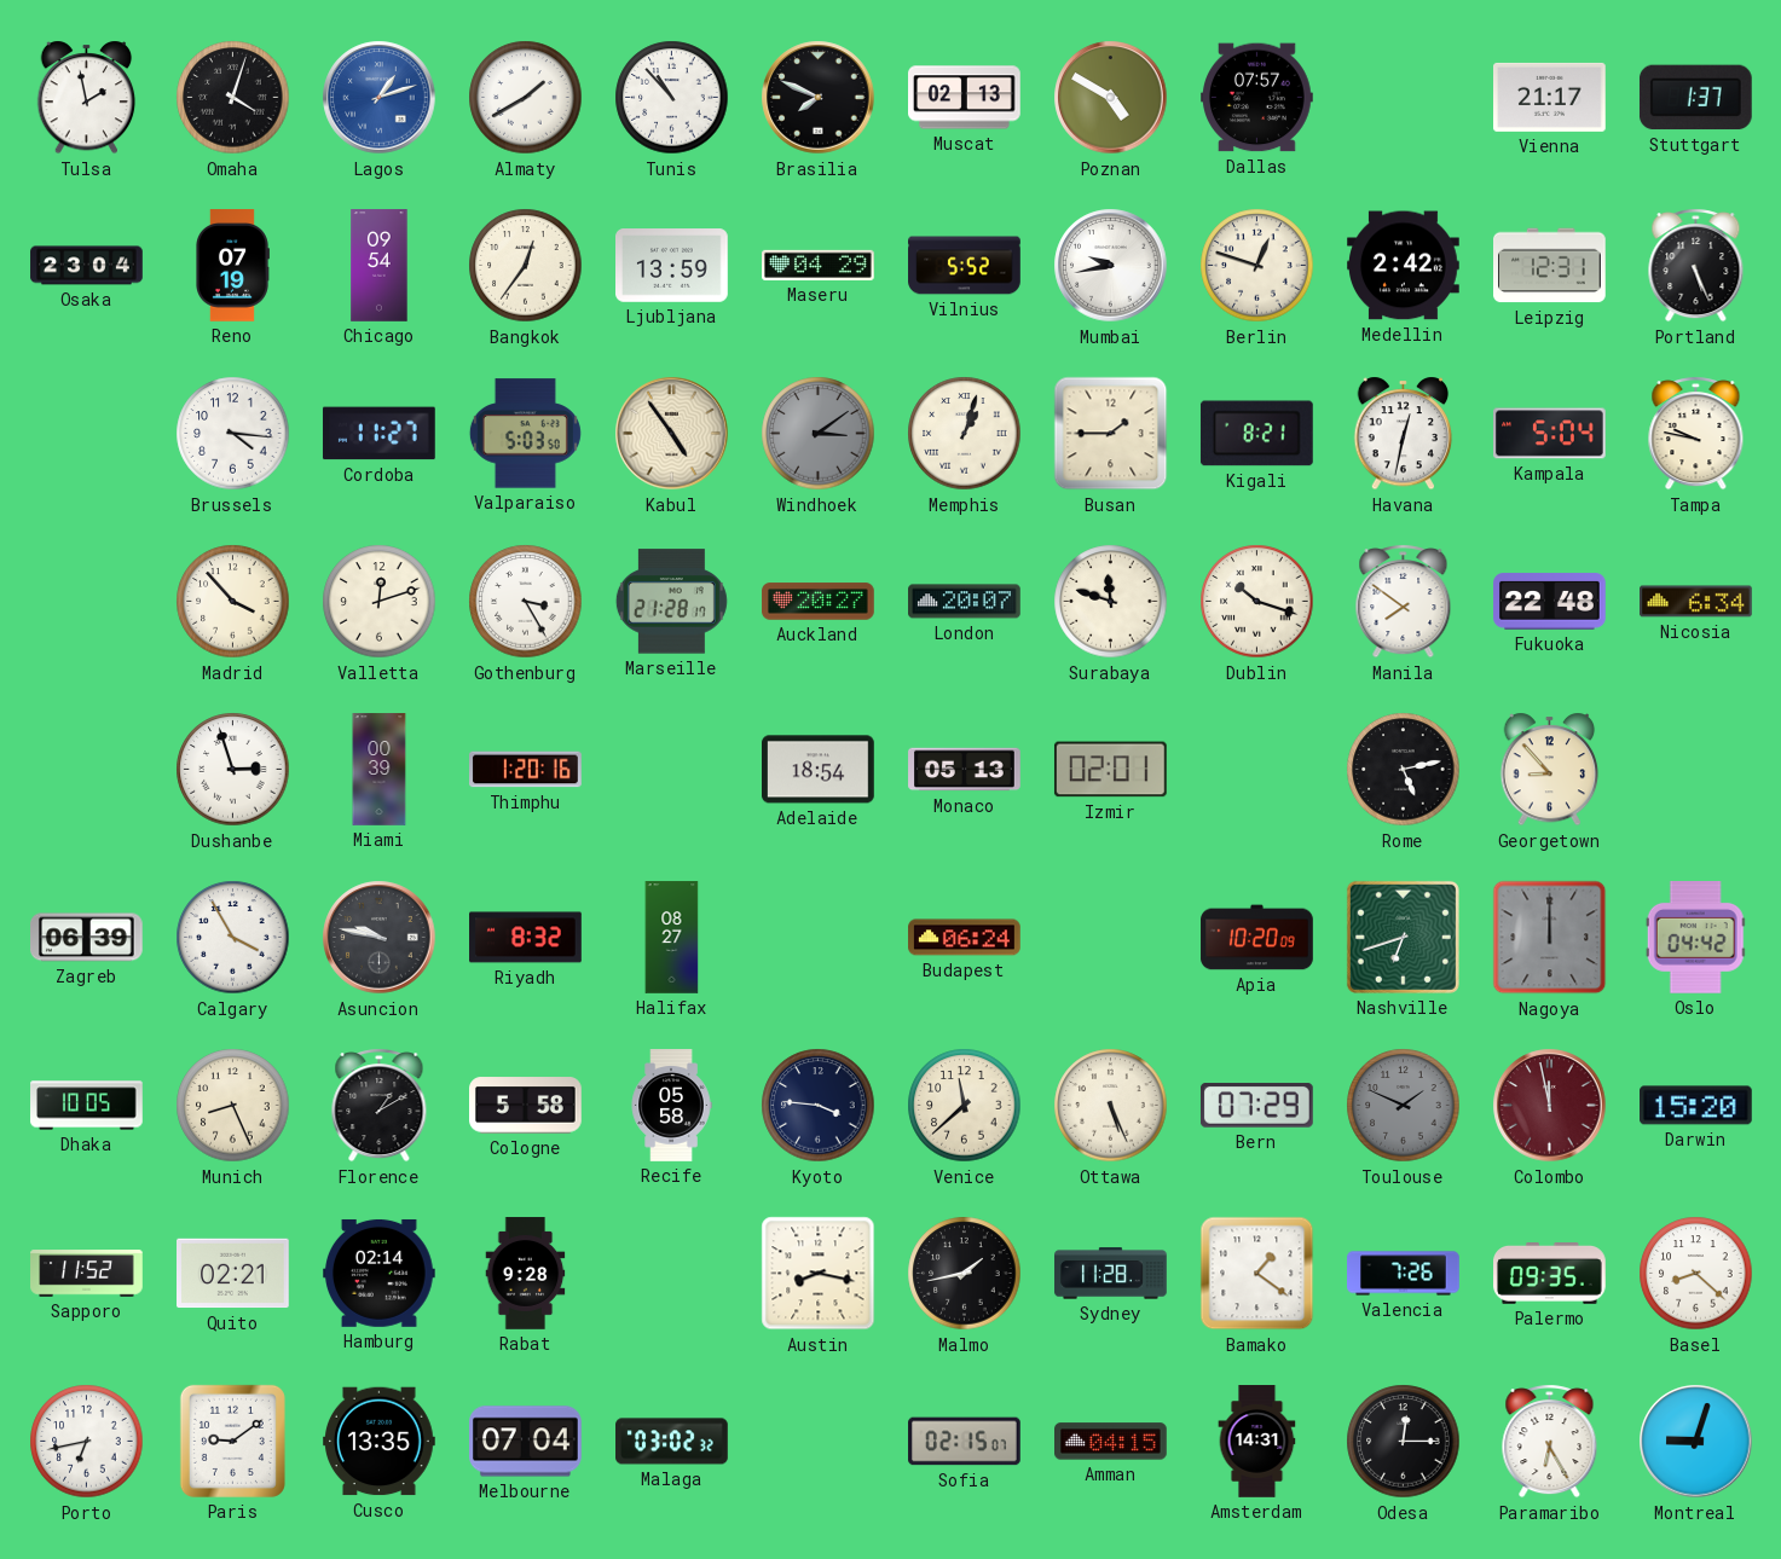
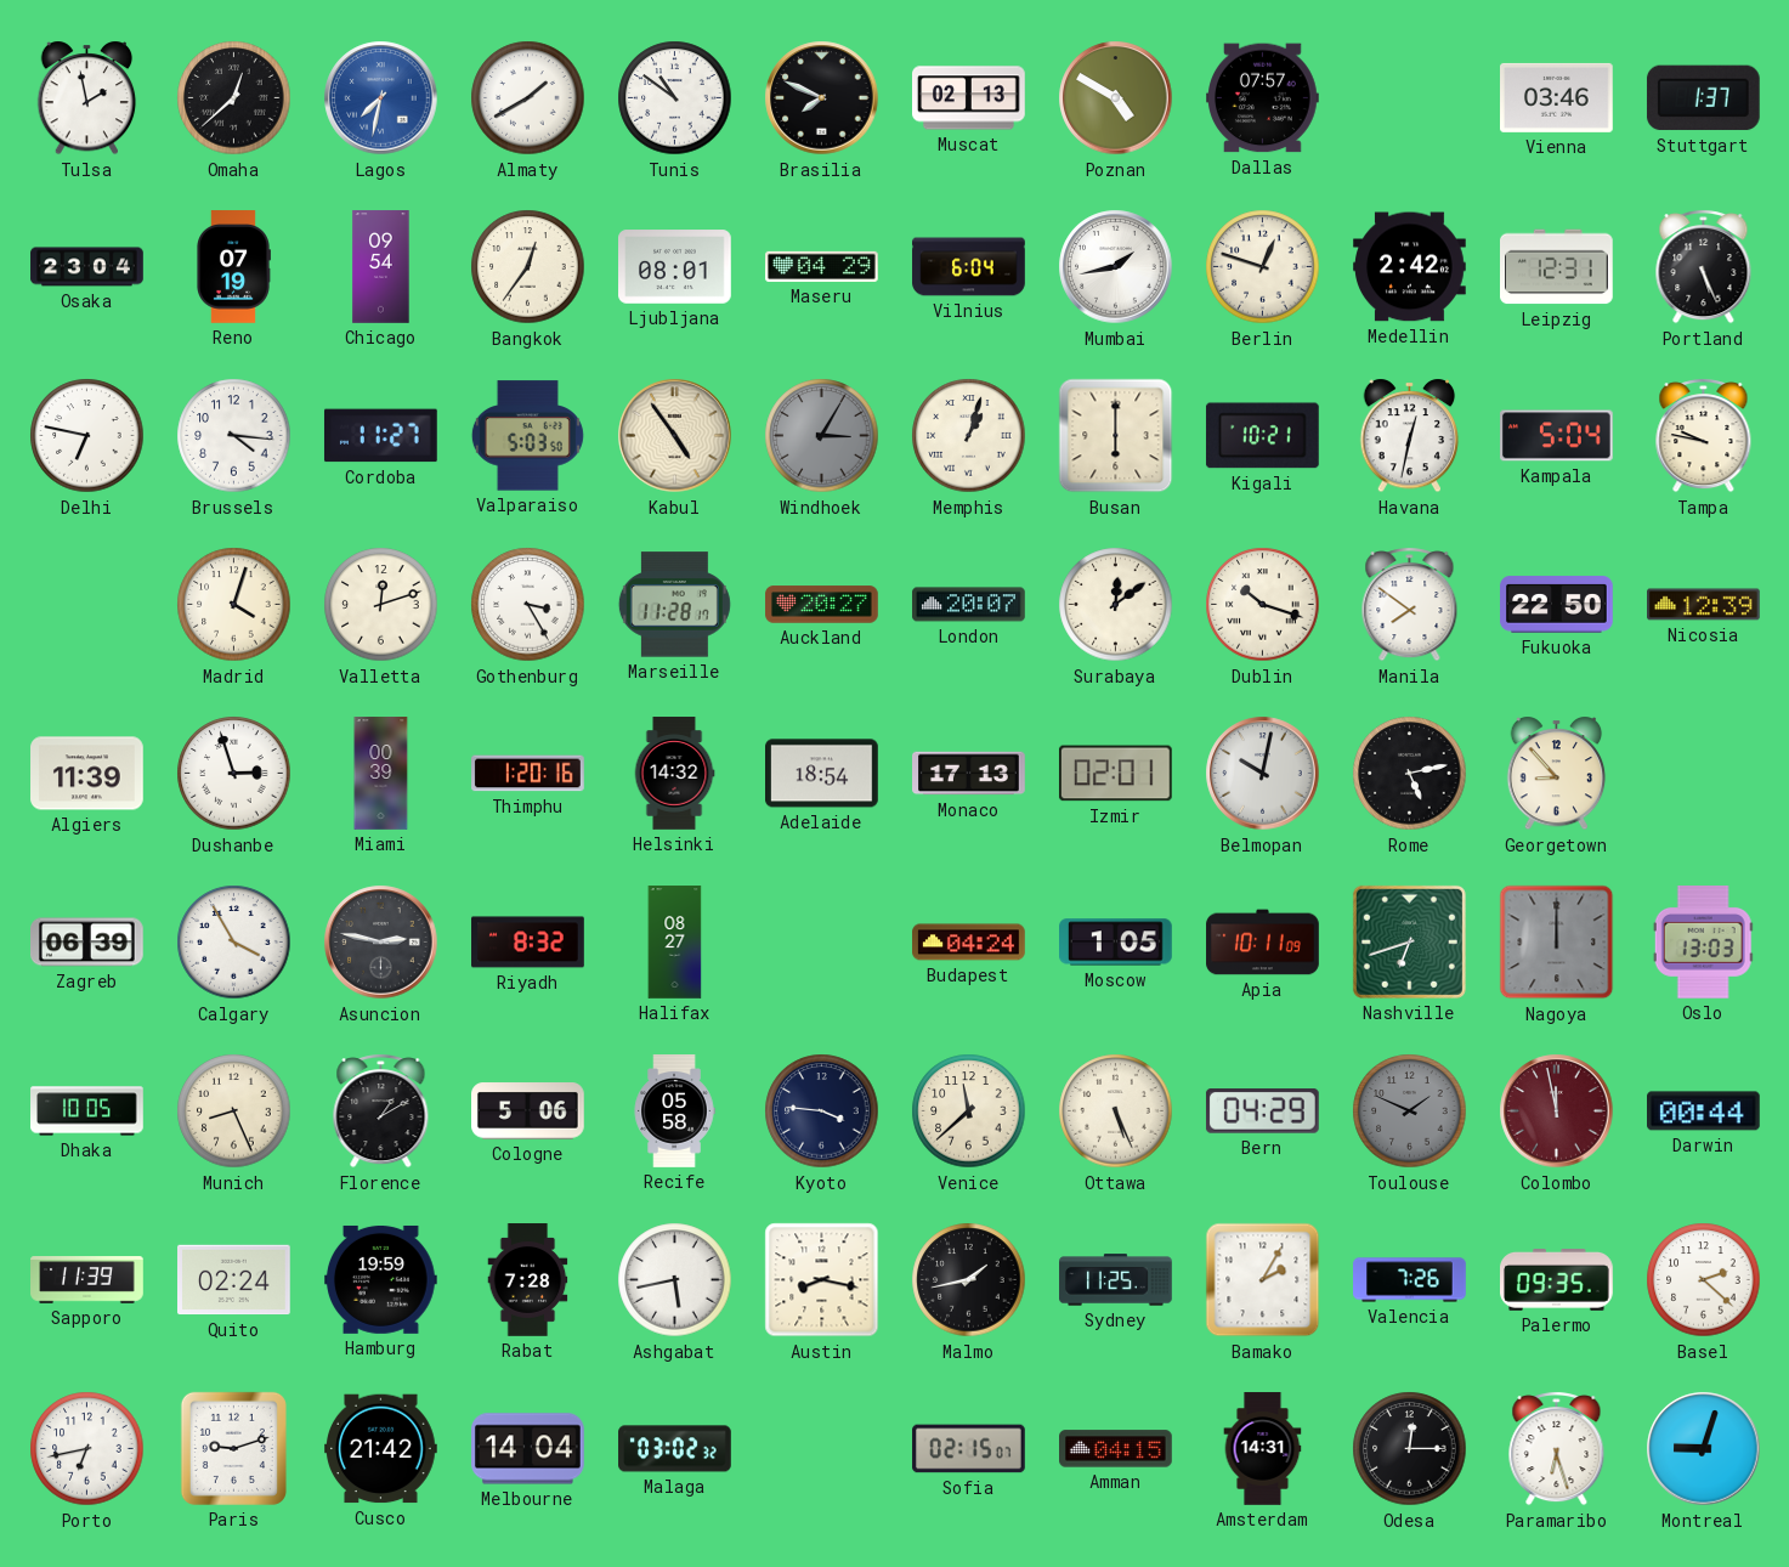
Omaha: 4:03 -> 12:38 (234, 98)
Lagos: 1:12 -> 7:32 (381, 98)
Tunis: 10:53 -> 10:51 (675, 98)
Vienna: 21:17 -> 03:46 (1557, 97)
Ljubljana: 13:59 -> 08:01 (675, 267)
Vilnius: 5:52 -> 6:04 (969, 267)
Mumbai: 9:43 -> 1:43 (1116, 267)
Delhi: none -> 6:47 (87, 436)
Windhoek: 3:09 -> 3:05 (822, 436)
Busan: 1:45 -> 6:00 (1116, 436)
Kigali: 8:21 -> 10:21 (1262, 436)
Madrid: 3:53 -> 4:03 (234, 605)
Marseille: 21:28 -> 11:28 (674, 605)
Surabaya: 11:48 -> 12:09 (1116, 605)
Fukuoka: 22:48 -> 22:50 (1557, 605)
Nicosia: 6:34 -> 12:39 (1704, 605)
Algiers: none -> 11:39 (87, 774)
Helsinki: none -> 14:32 (674, 774)
Monaco: 05:13 -> 17:13 (969, 774)
Belmopan: none -> 10:02 (1263, 774)
Asuncion: 9:47 -> 2:47 (381, 943)
Budapest: 06:24 -> 04:24 (969, 943)
Moscow: none -> 1:05 (1116, 943)
Apia: 10:20 -> 10:11 (1263, 943)
Oslo: 04:42 -> 13:03 (1703, 943)
Cologne: 5:58 -> 5:06 (528, 1111)
Bern: 07:29 -> 04:29 (1262, 1111)
Darwin: 15:20 -> 00:44 (1704, 1111)
Sapporo: 11:52 -> 11:39 (87, 1280)
Quito: 02:21 -> 02:24 (234, 1280)
Hamburg: 02:14 -> 19:59 (381, 1279)
Rabat: 9:28 -> 7:28 (528, 1280)
Ashgabat: none -> 5:43 (675, 1280)
Sydney: 11:28 -> 11:25 (1116, 1280)
Bamako: 1:21 -> 2:05 (1263, 1280)
Basel: 8:22 -> 2:22 (1704, 1280)
Paris: 9:09 -> 9:12 (233, 1448)
Cusco: 13:35 -> 21:42 (381, 1449)
Melbourne: 07:04 -> 14:04 (528, 1449)
Paramaribo: 6:25 -> 6:27 (1557, 1449)
